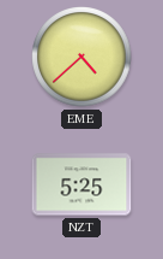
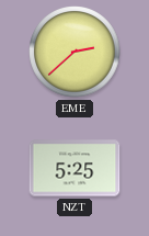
EME: 4:38 -> 2:38 (74, 52)
